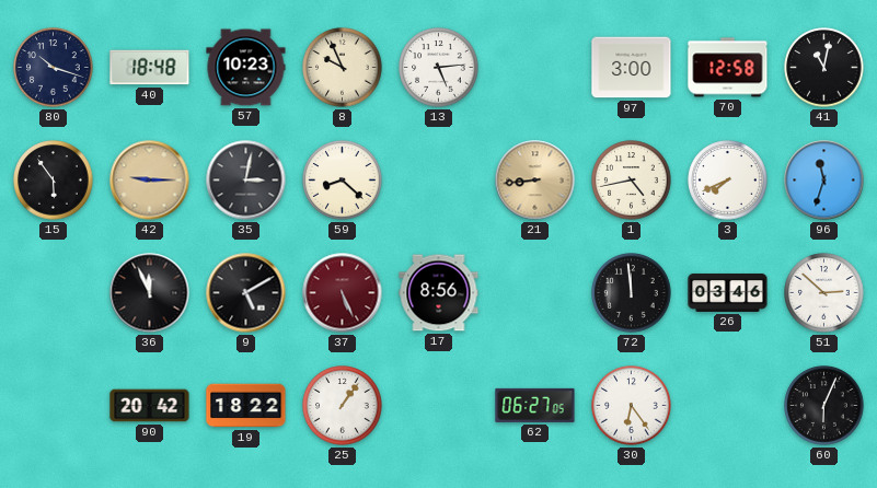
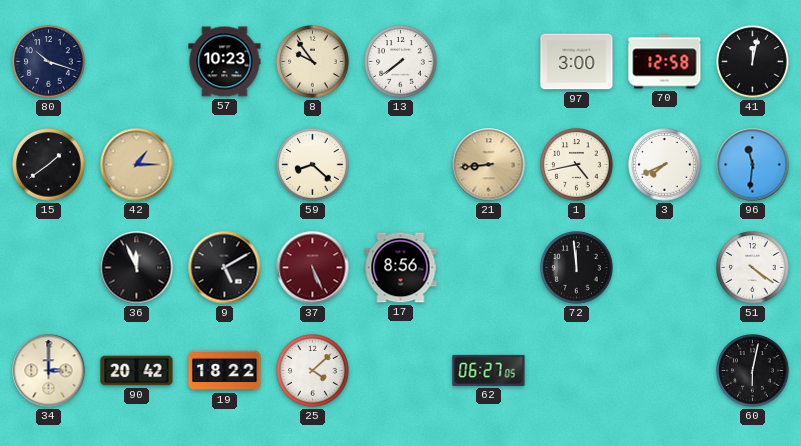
40: 18:48 -> none (150, 68)
8: 9:56 -> 9:54 (313, 62)
13: 5:14 -> 7:39 (401, 62)
41: 11:02 -> 12:02 (753, 62)
15: 5:54 -> 1:39 (49, 165)
42: 9:15 -> 1:15 (137, 165)
35: 3:02 -> none (246, 181)
96: 11:33 -> 11:31 (753, 165)
26: 03:46 -> none (728, 292)
51: 2:52 -> 4:21 (753, 268)
34: none -> 3:00 (49, 371)
25: 1:06 -> 4:08 (313, 371)
30: 6:24 -> none (632, 406)
60: 6:04 -> 6:02 (753, 371)
